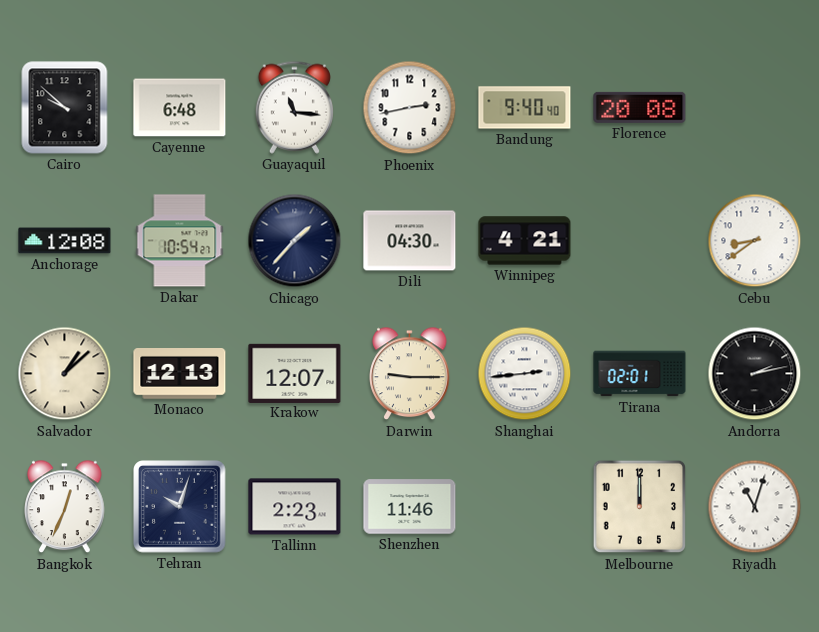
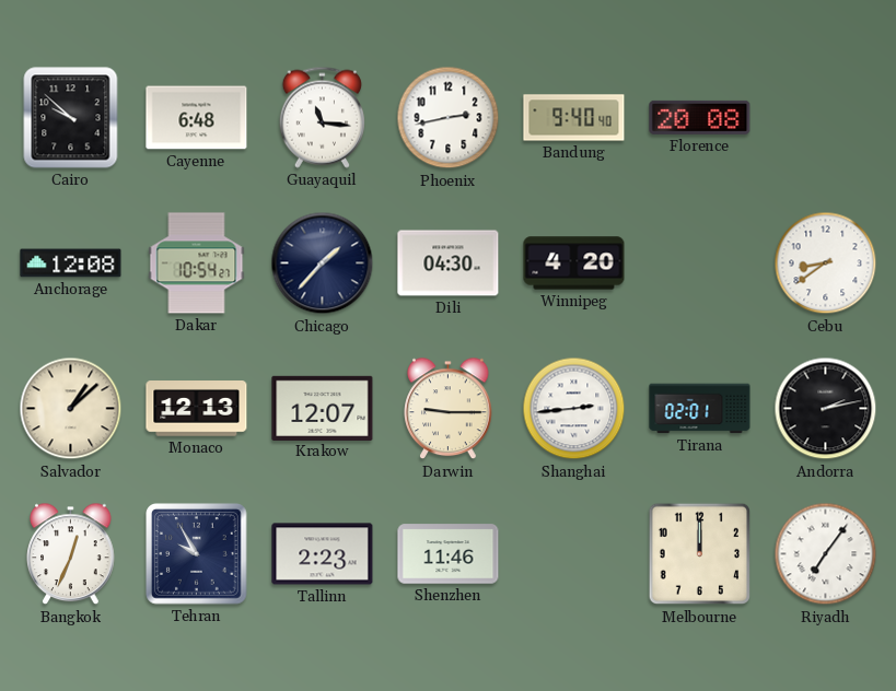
Winnipeg: 4:21 -> 4:20 (574, 263)
Tehran: 10:03 -> 9:55 (197, 554)
Riyadh: 11:03 -> 7:06 (826, 554)
